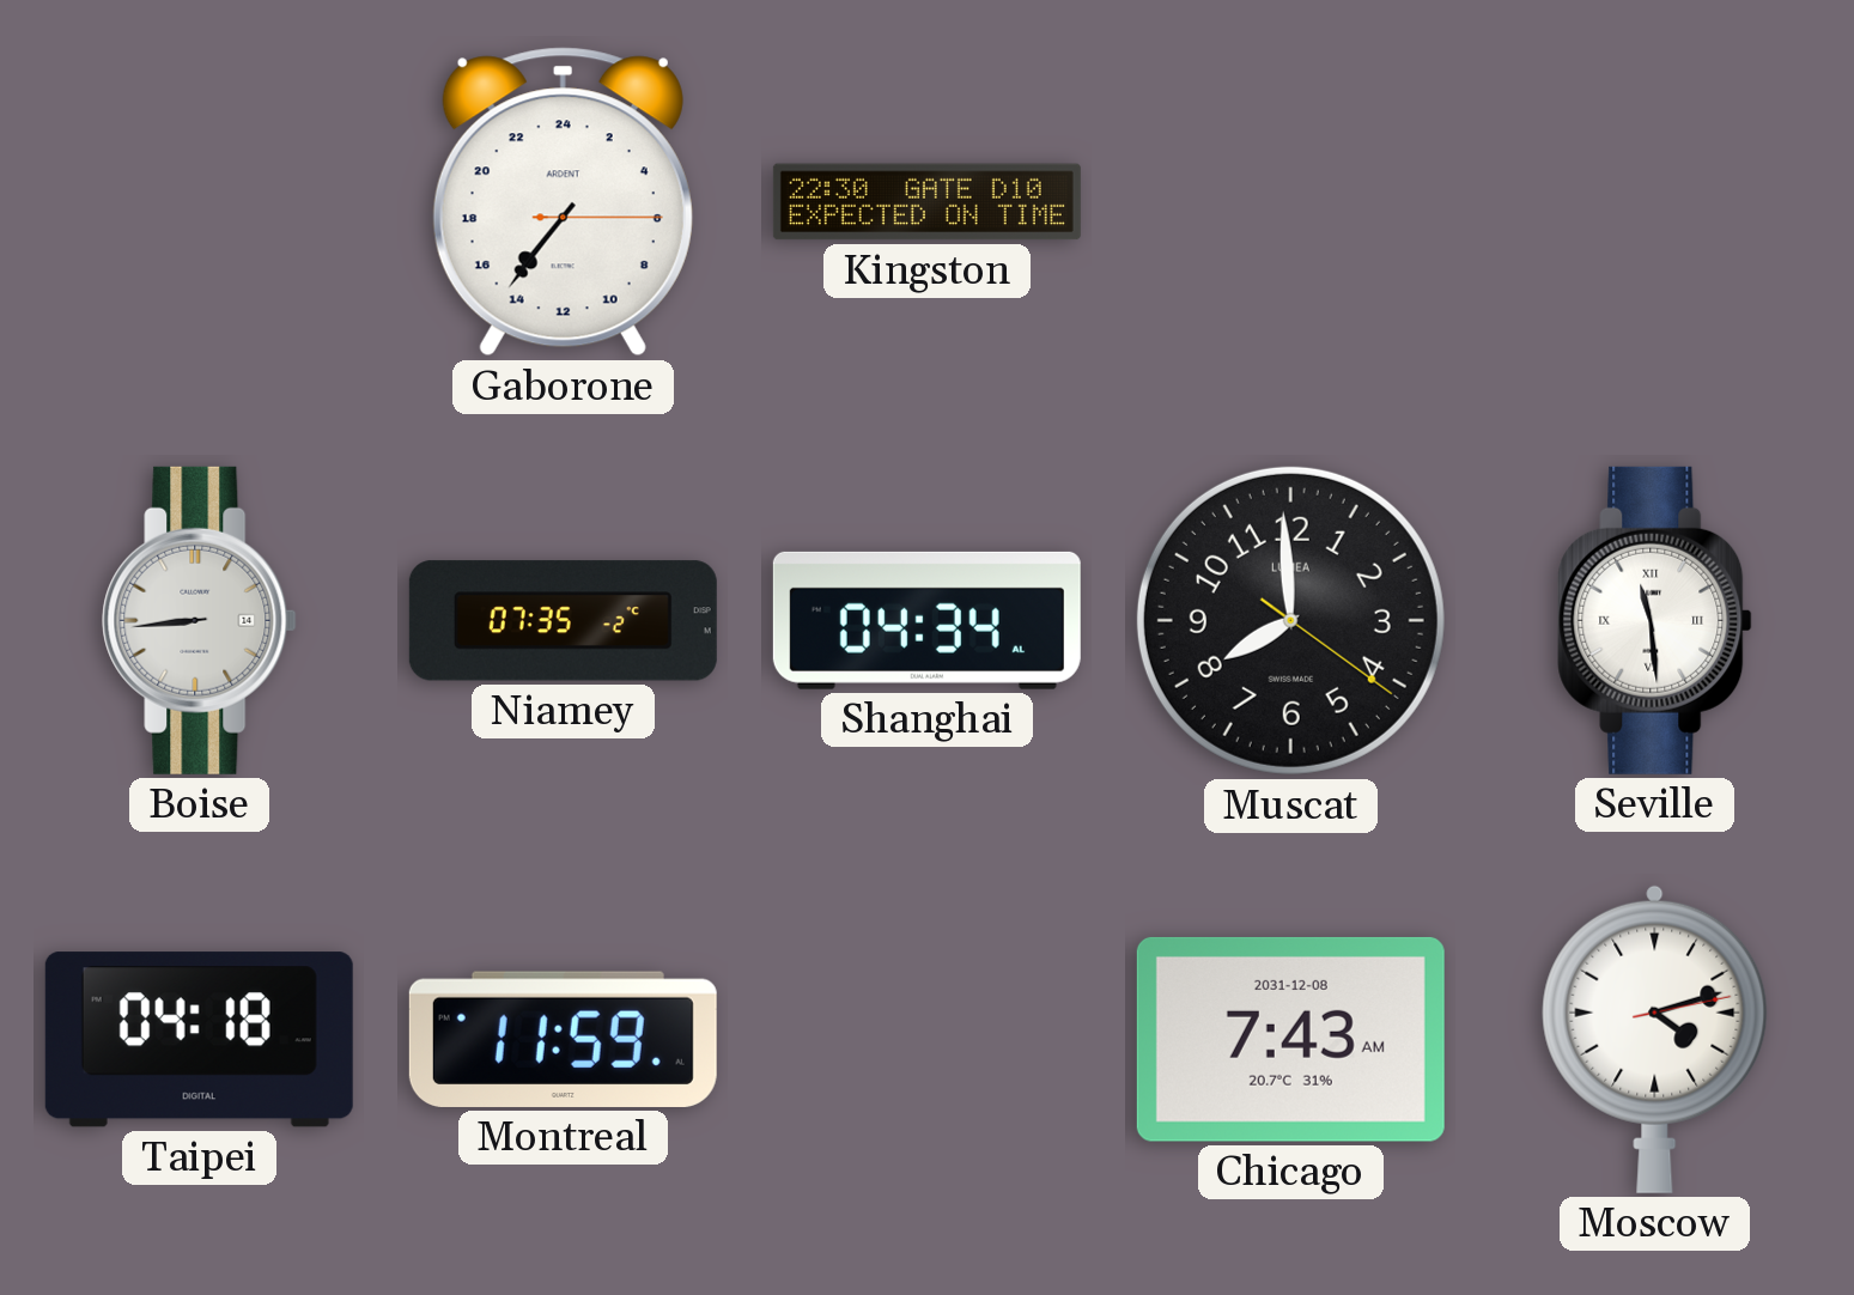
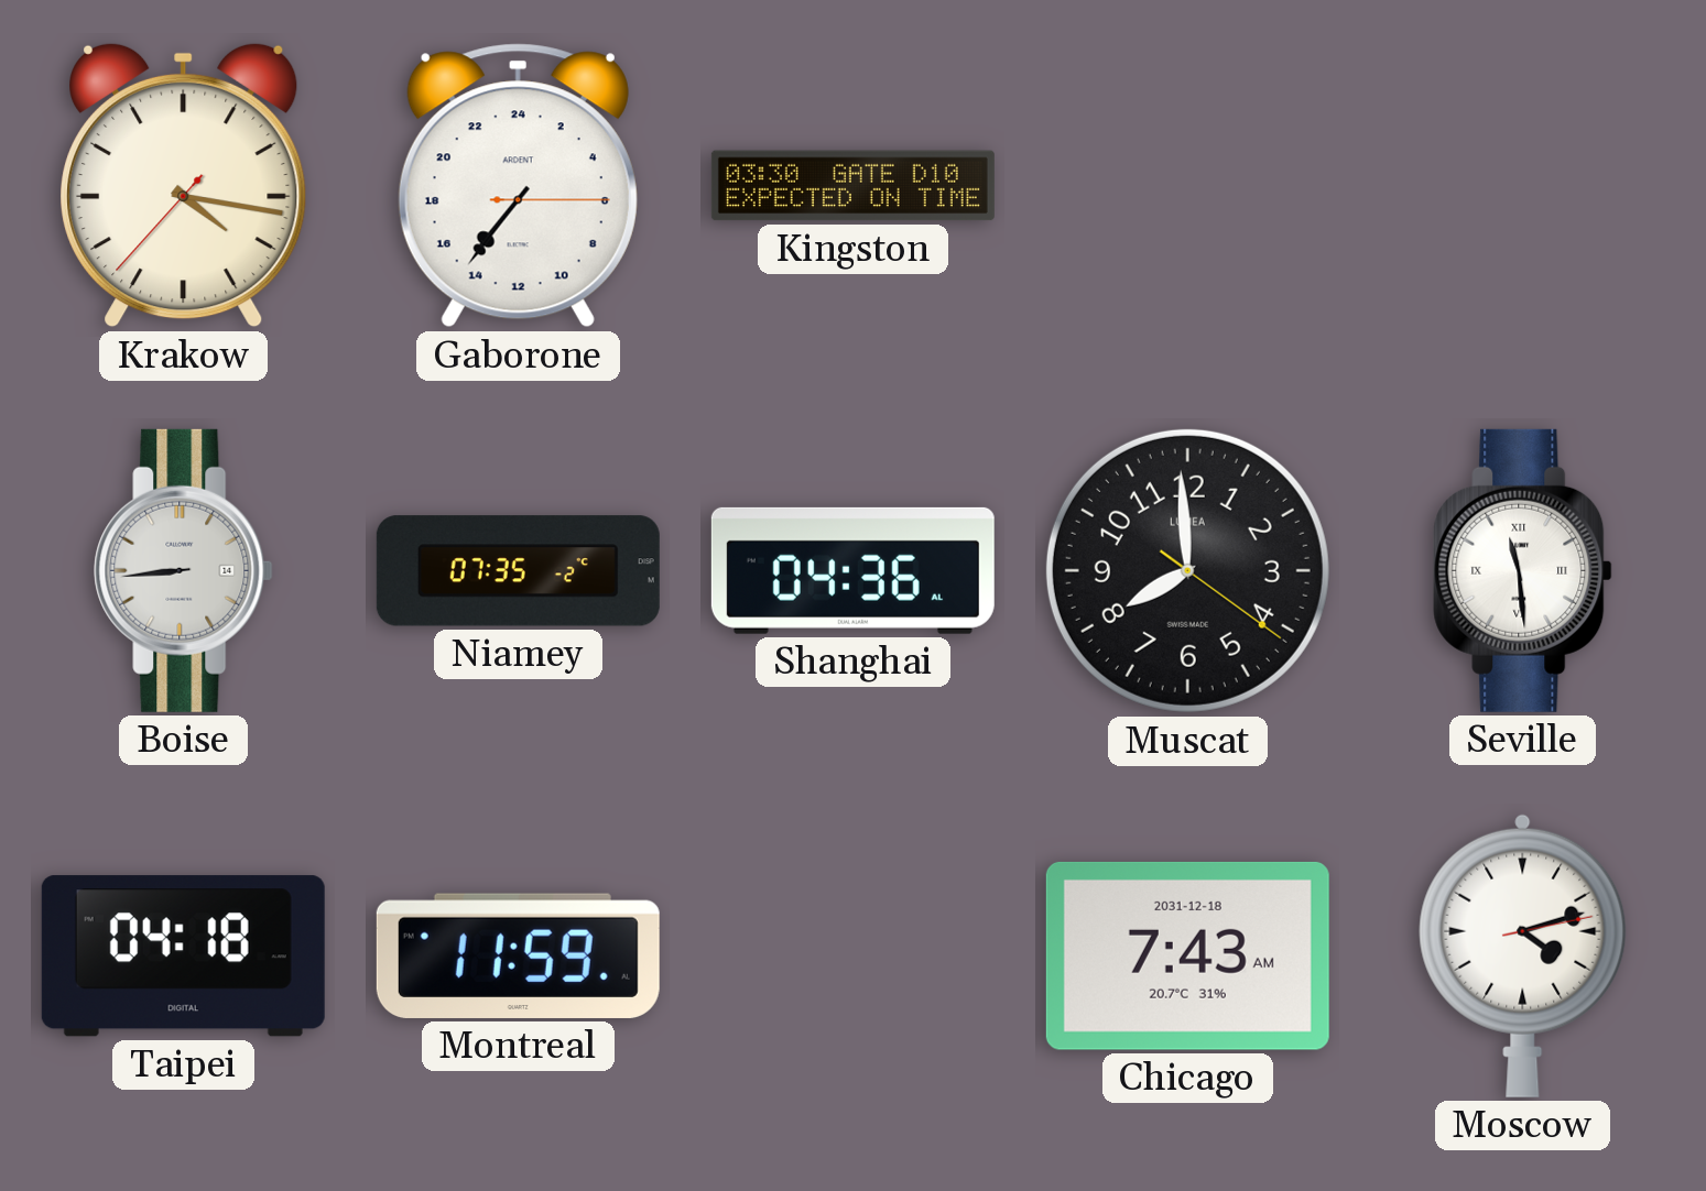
Krakow: none -> 4:16 (184, 185)
Kingston: 22:30 -> 03:30 (852, 186)
Shanghai: 04:34 -> 04:36 (852, 570)
Chicago date: 2031-12-08 -> 2031-12-18 (1187, 955)
